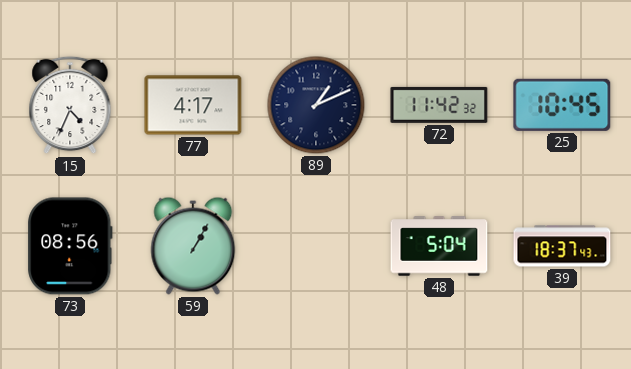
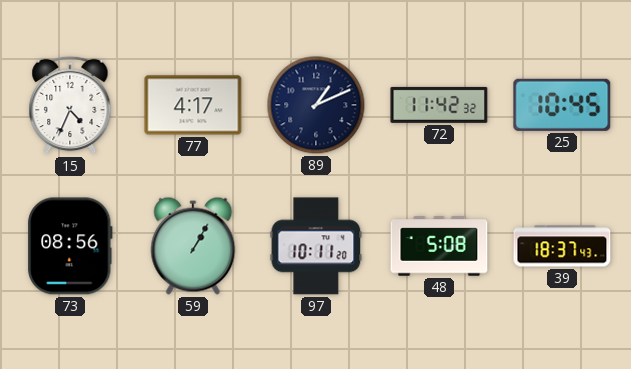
97: none -> 10:11 (316, 246)
48: 5:04 -> 5:08 (439, 246)
